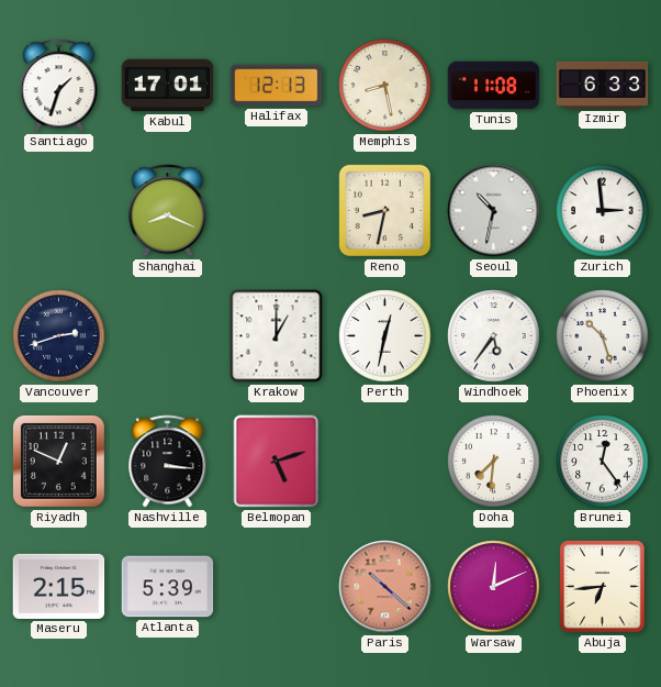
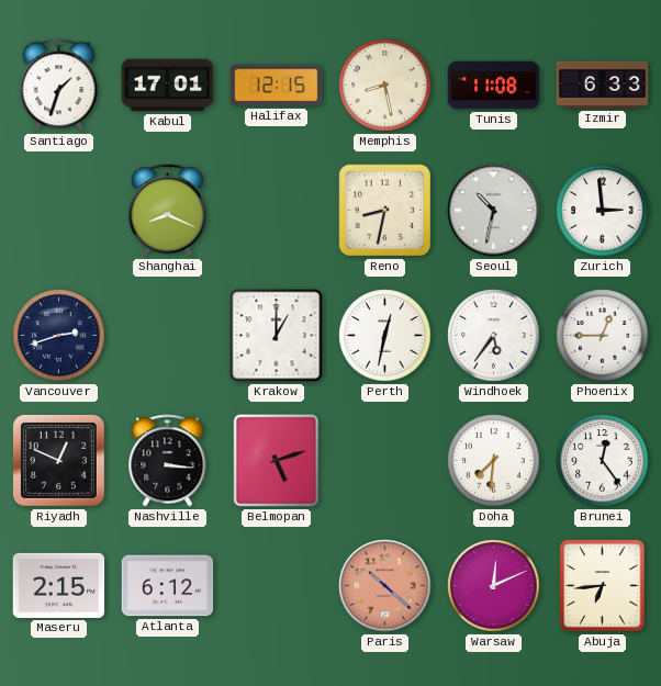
Halifax: 12:13 -> 12:15 (277, 86)
Phoenix: 10:27 -> 12:45 (603, 336)
Atlanta: 5:39 -> 6:12 (168, 586)
